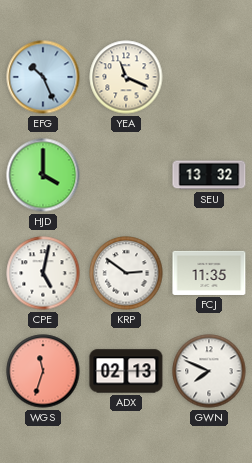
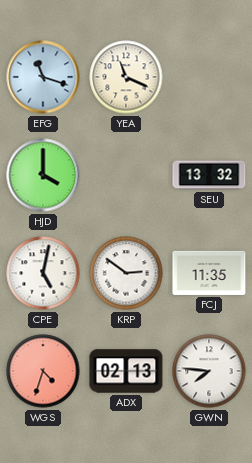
EFG: 10:26 -> 11:18 (43, 77)
WGS: 11:33 -> 4:33 (43, 371)
GWN: 7:49 -> 7:46 (209, 371)
